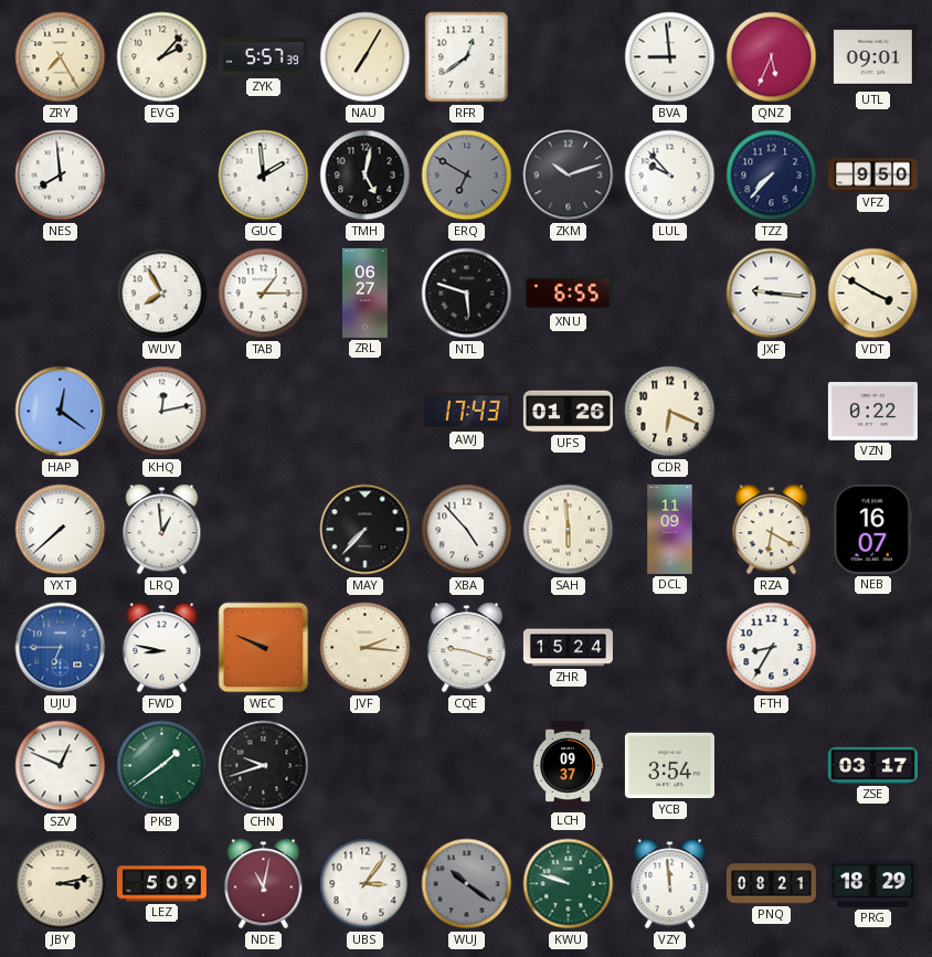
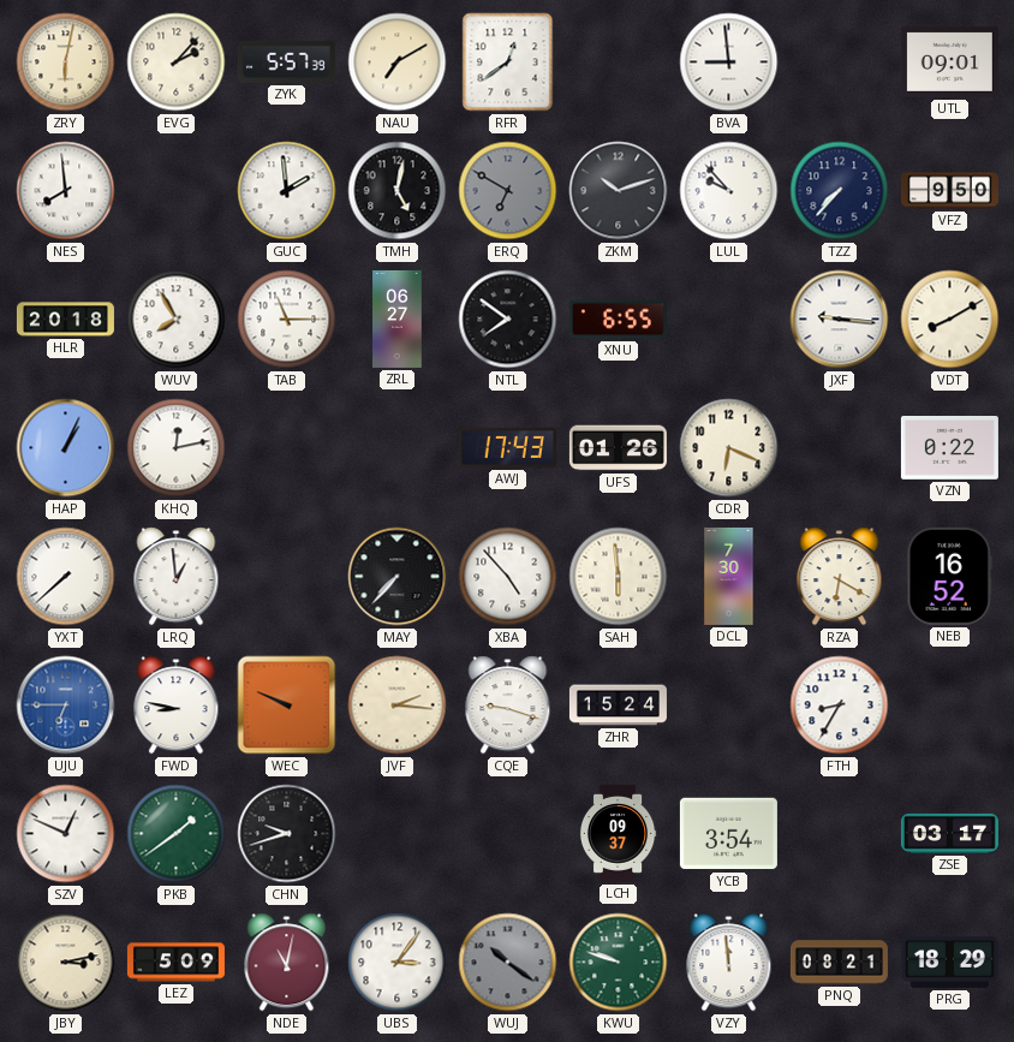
ZRY: 7:25 -> 6:02 (66, 62)
NAU: 7:05 -> 7:10 (398, 62)
QNZ: 5:34 -> none (772, 57)
HLR: none -> 20:18 (65, 320)
TAB: 1:15 -> 11:15 (287, 320)
NTL: 5:48 -> 7:51 (508, 320)
VDT: 3:50 -> 8:10 (950, 320)
HAP: 12:21 -> 1:04 (66, 448)
DCL: 11:09 -> 7:30 (729, 576)
NEB: 16:07 -> 16:52 (950, 576)
